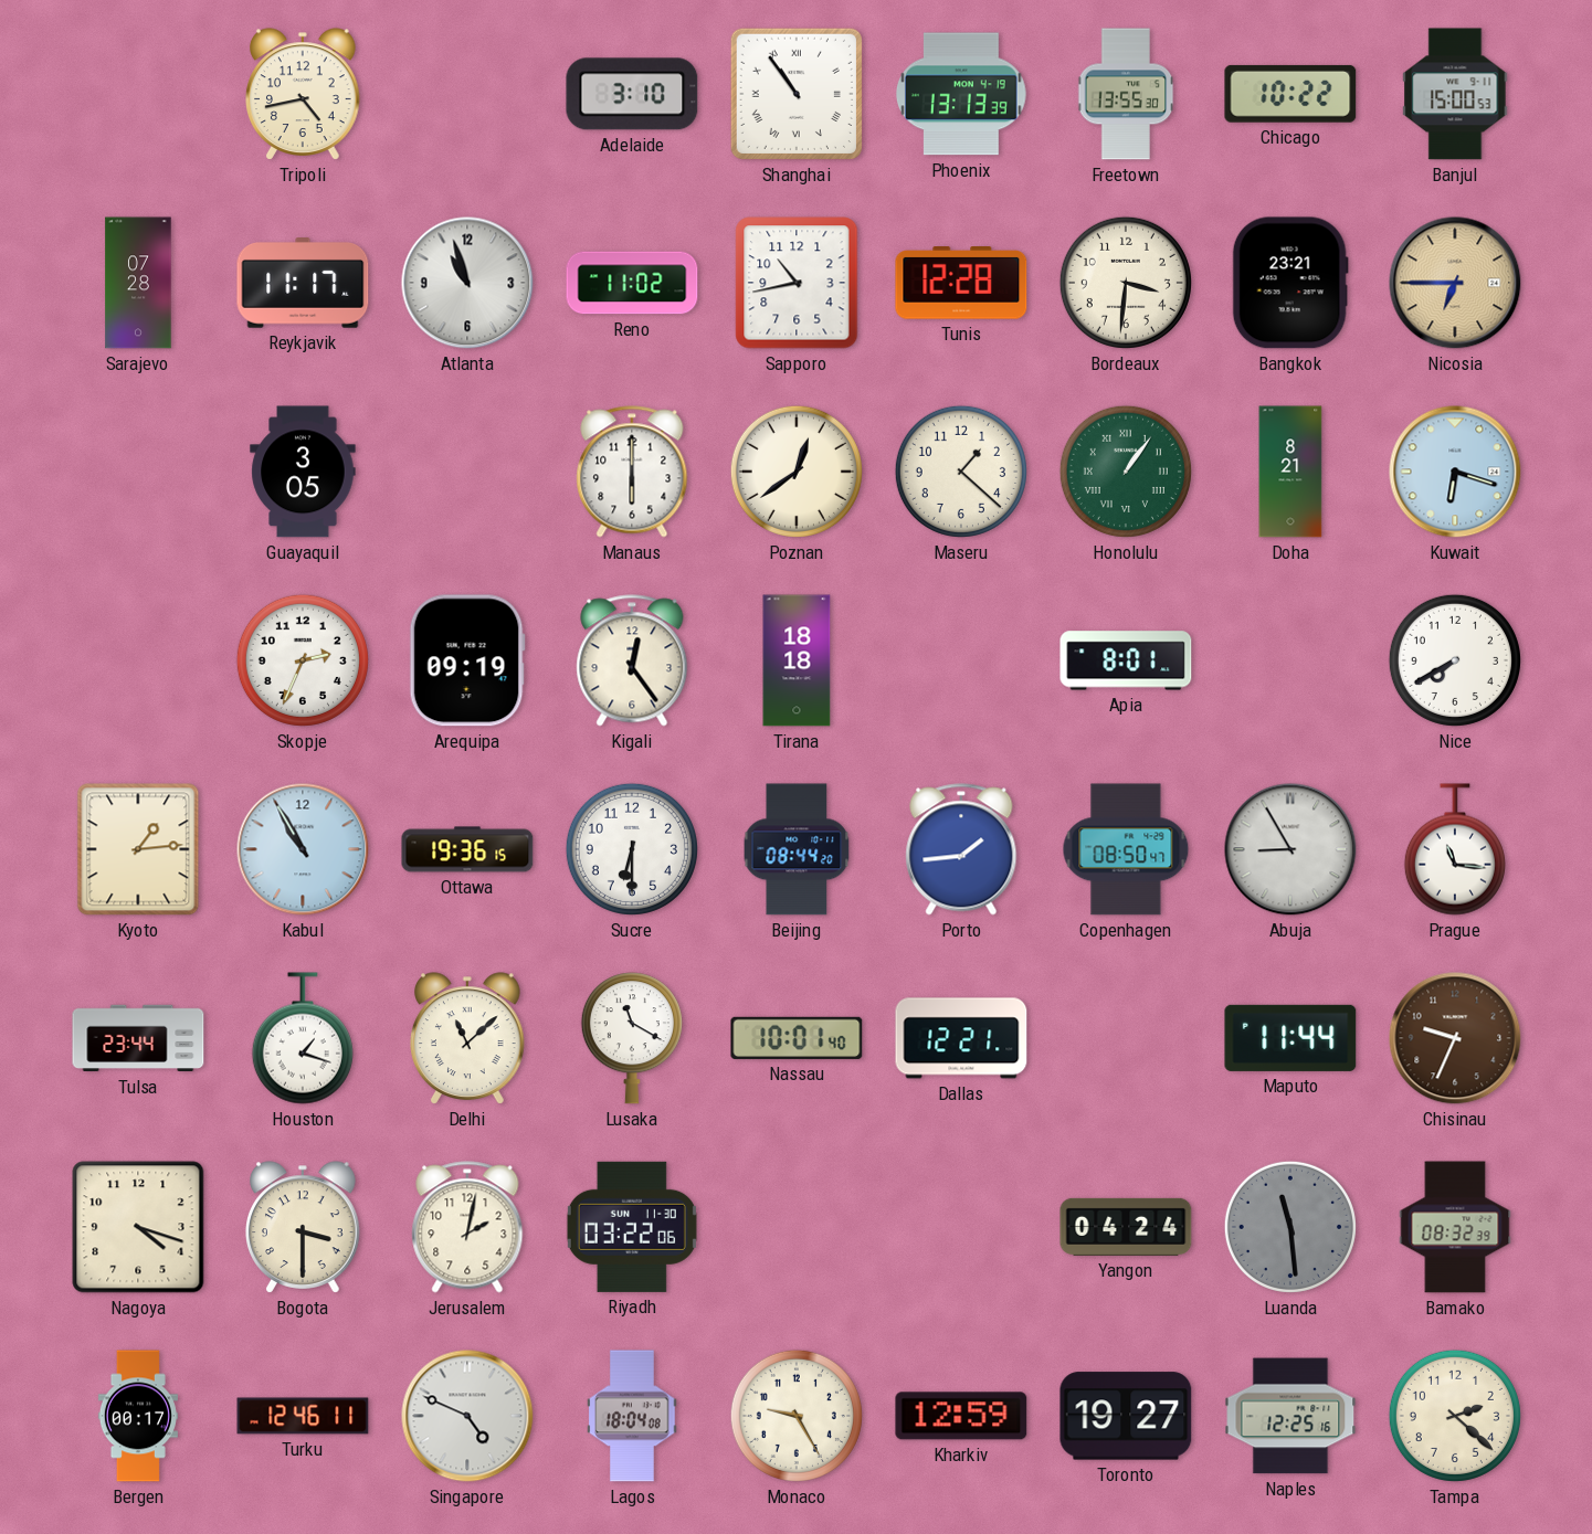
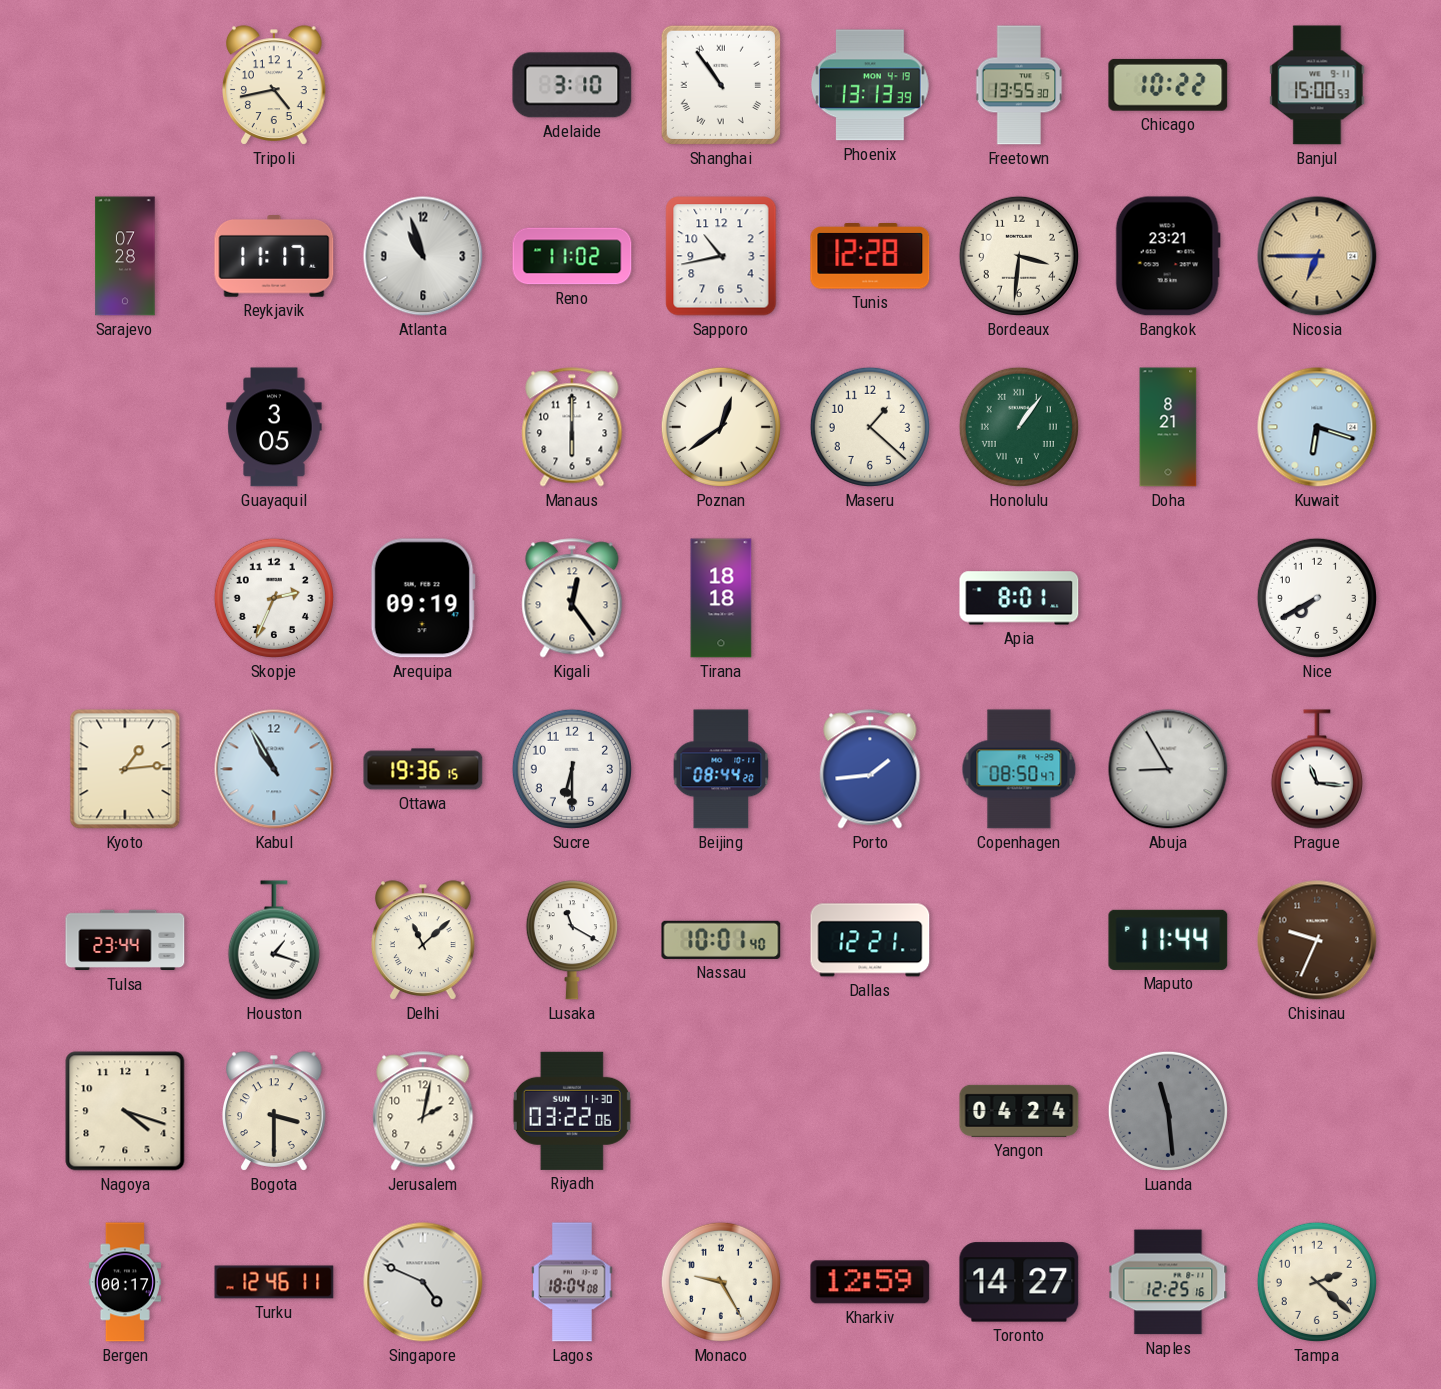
Bamako: 08:32 -> none (1455, 1227)
Toronto: 19:27 -> 14:27 (1019, 1282)
